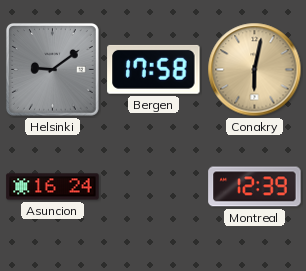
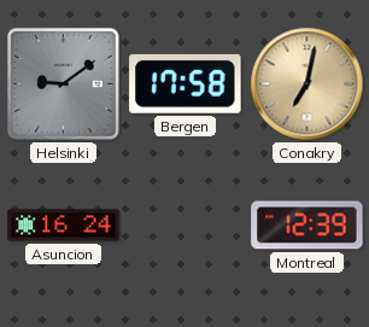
Conakry: 6:02 -> 7:02 (307, 84)
